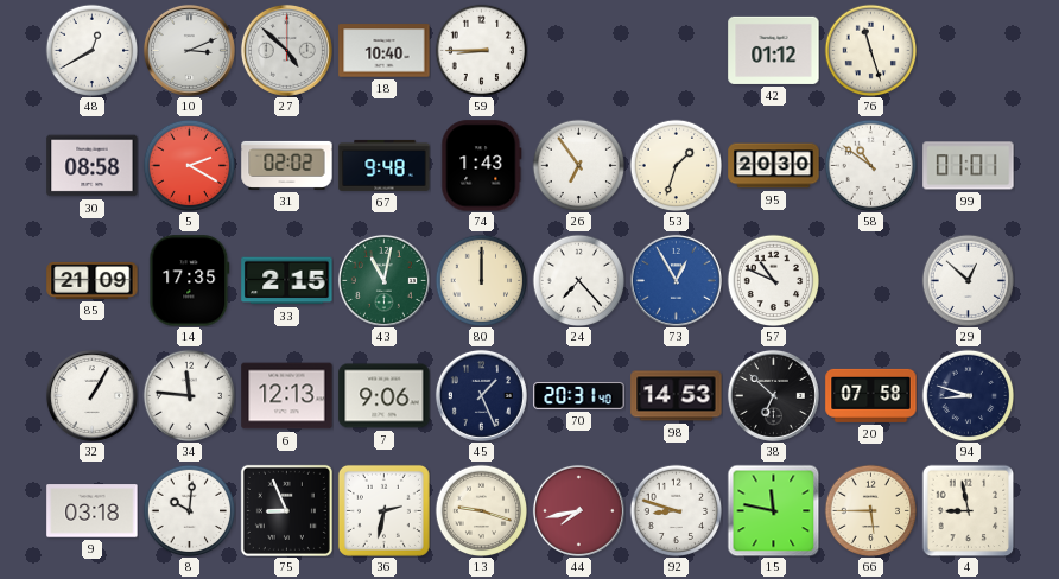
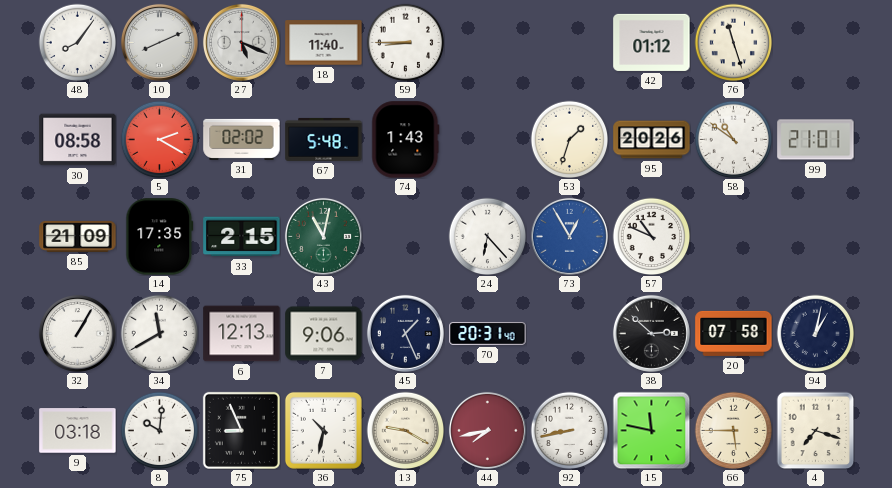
48: 12:40 -> 8:06 (77, 42)
10: 3:11 -> 8:11 (159, 42)
27: 4:52 -> 5:19 (241, 42)
18: 10:40 -> 11:40 (324, 43)
67: 9:48 -> 5:48 (324, 139)
26: 6:54 -> none (578, 165)
95: 20:30 -> 20:26 (652, 140)
99: 01:01 -> 21:01 (816, 140)
80: 12:00 -> none (481, 280)
24: 7:23 -> 6:23 (487, 236)
29: 12:52 -> none (968, 280)
34: 11:46 -> 11:40 (159, 333)
98: 14:53 -> none (677, 396)
38: 6:52 -> 2:52 (651, 333)
94: 8:48 -> 1:02 (815, 333)
36: 2:32 -> 10:32 (323, 430)
13: 9:18 -> 9:20 (405, 430)
92: 8:48 -> 8:43 (569, 430)
4: 8:58 -> 7:18 (815, 430)
